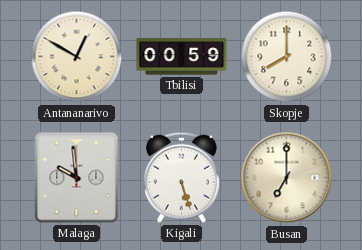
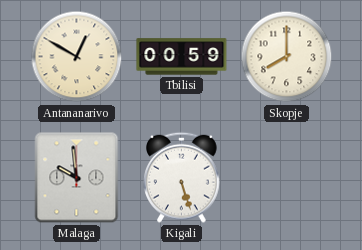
Busan: 7:00 -> none (287, 178)
